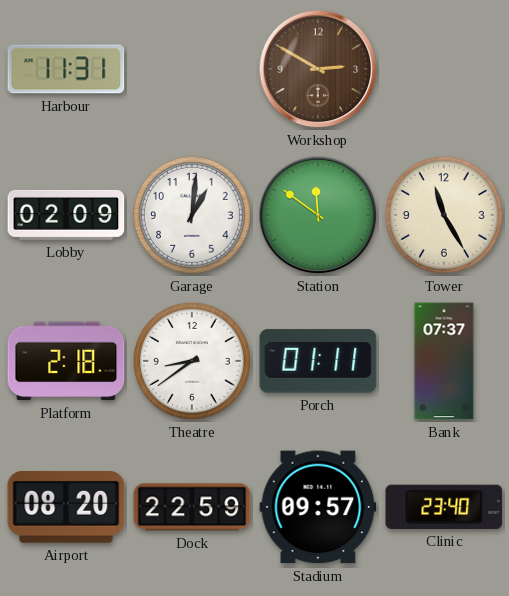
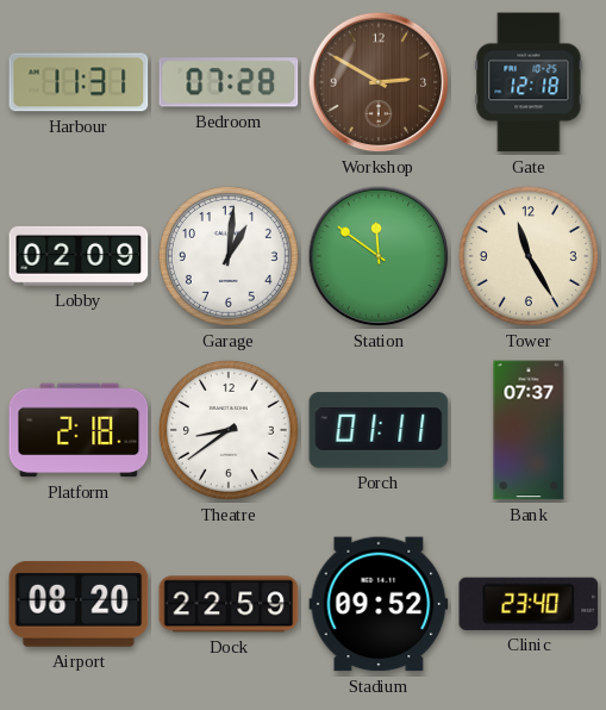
Bedroom: none -> 07:28 (229, 82)
Gate: none -> 12:18 (529, 82)
Stadium: 09:57 -> 09:52 (379, 604)
